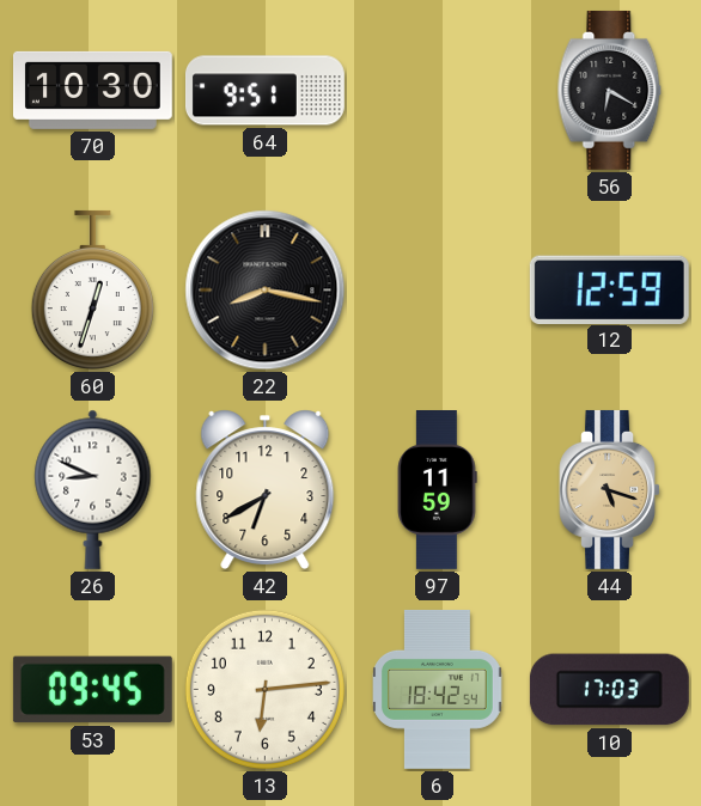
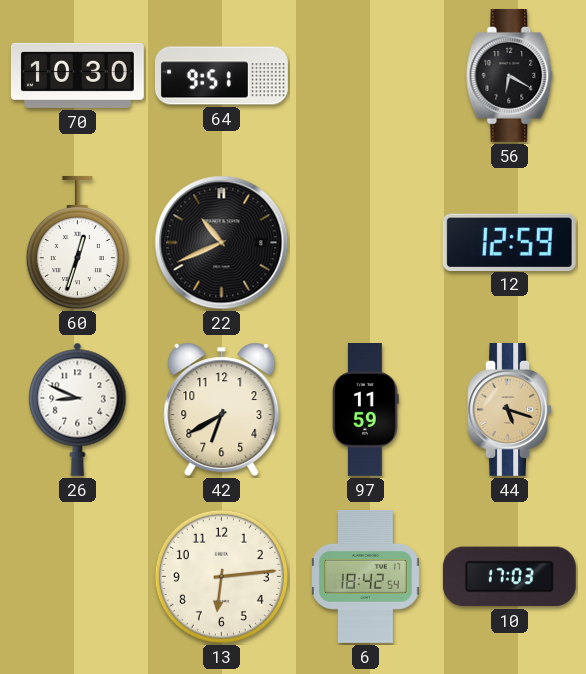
22: 8:17 -> 10:41 (222, 243)
53: 09:45 -> none (92, 690)
